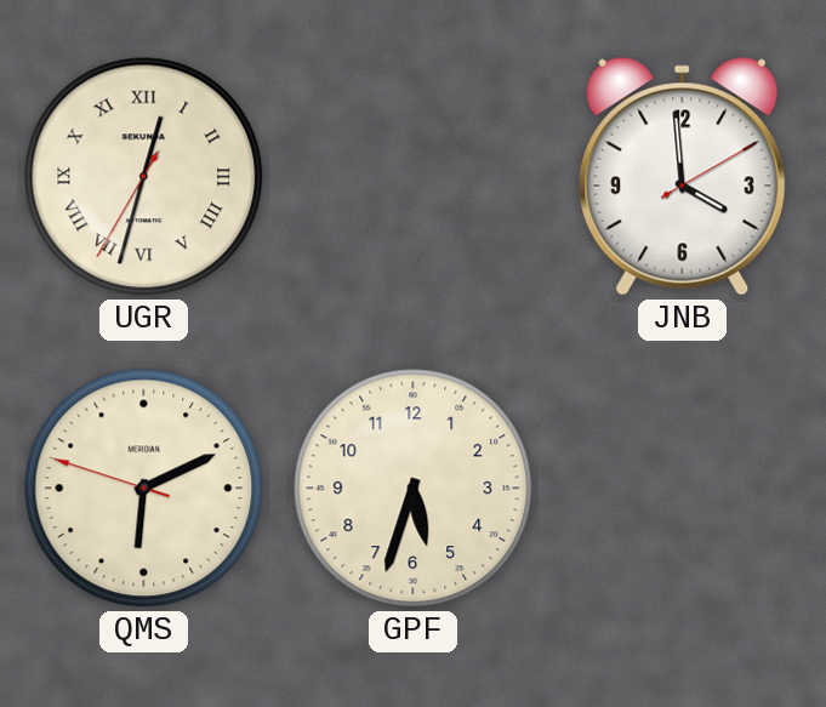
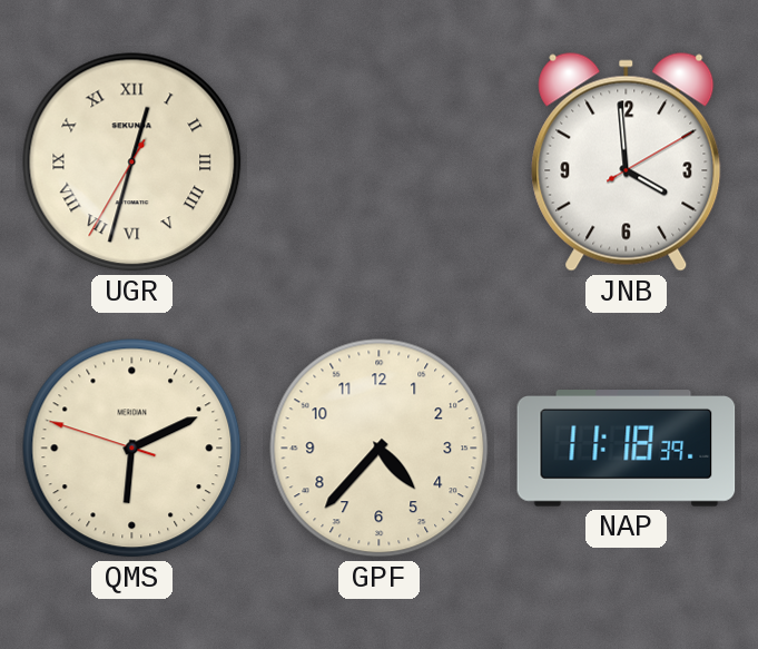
GPF: 5:33 -> 4:37 (380, 449)
NAP: none -> 11:18 (627, 449)
